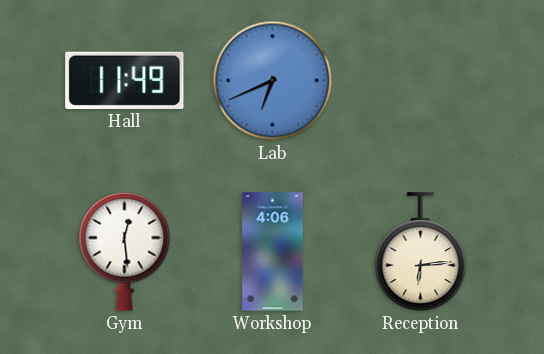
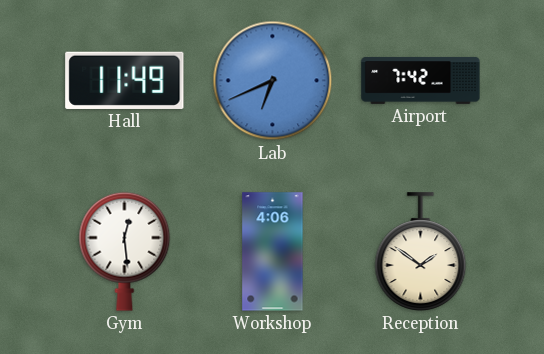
Airport: none -> 7:42 (421, 80)
Reception: 6:14 -> 1:51 (421, 252)
